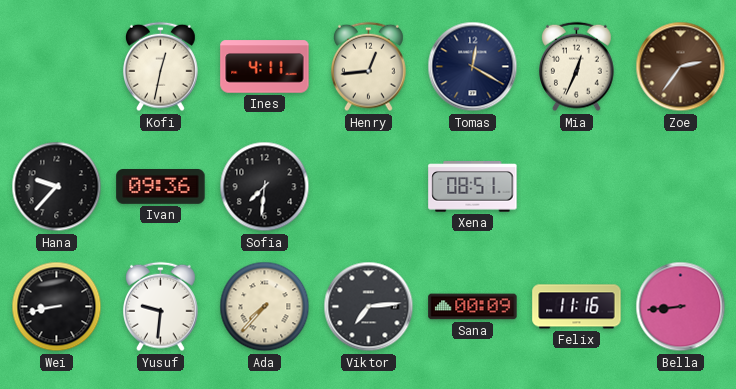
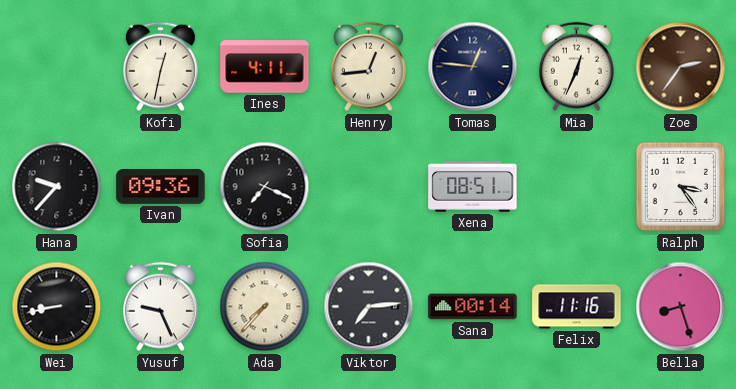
Tomas: 12:20 -> 12:46 (473, 67)
Sofia: 7:31 -> 7:19 (265, 187)
Ralph: none -> 3:24 (681, 187)
Yusuf: 9:31 -> 9:26 (161, 307)
Sana: 00:09 -> 00:14 (473, 307)
Bella: 8:44 -> 8:27 (681, 307)
